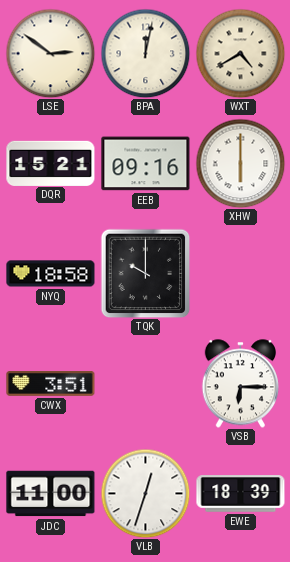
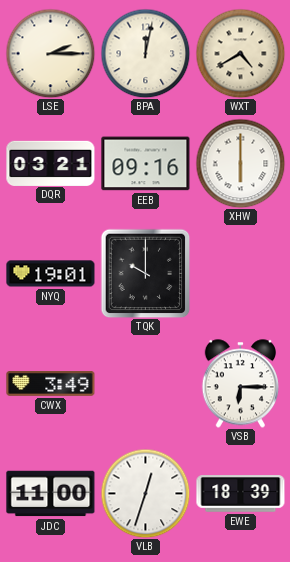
LSE: 2:51 -> 2:15 (50, 53)
DQR: 15:21 -> 03:21 (51, 163)
NYQ: 18:58 -> 19:01 (51, 274)
CWX: 3:51 -> 3:49 (51, 384)
